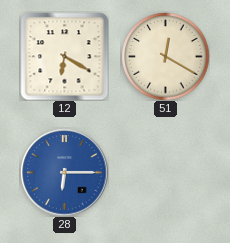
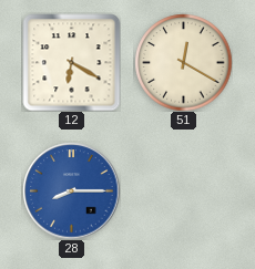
28: 6:15 -> 8:15 (71, 190)
